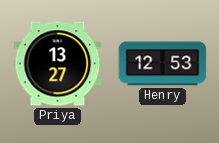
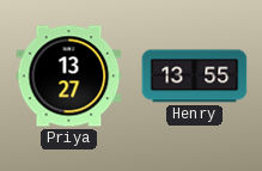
Henry: 12:53 -> 13:55 (195, 77)
